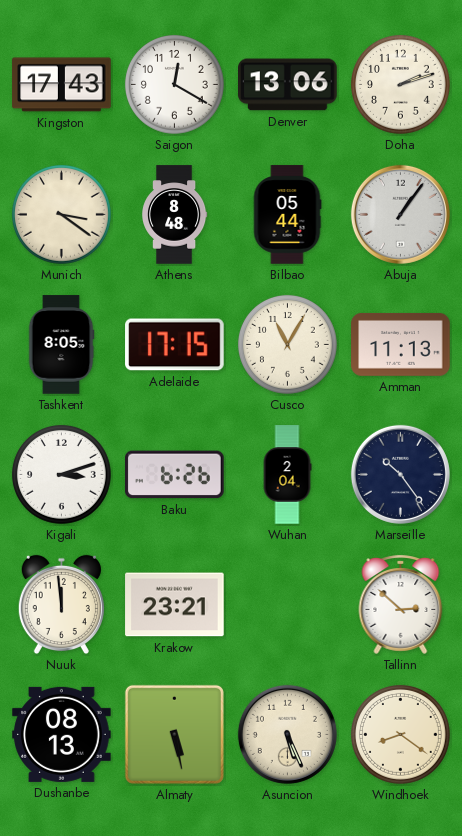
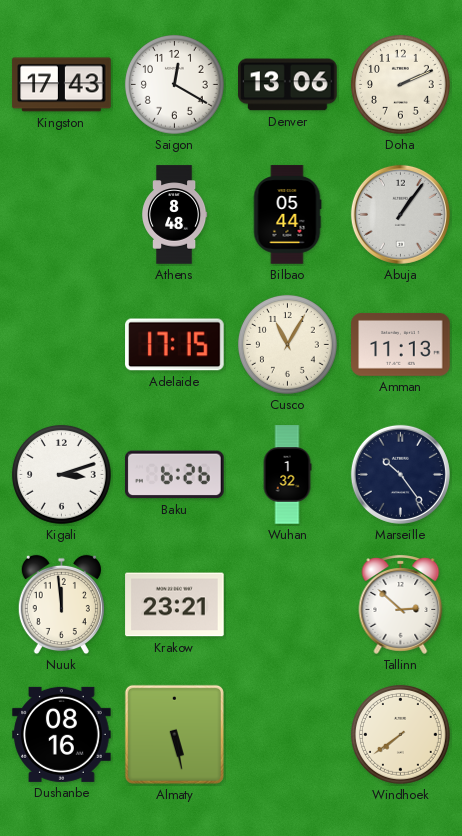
Doha: 2:12 -> 2:11 (400, 85)
Munich: 3:21 -> none (61, 215)
Tashkent: 8:05 -> none (61, 345)
Wuhan: 2:04 -> 1:32 (287, 475)
Dushanbe: 08:13 -> 08:16 (62, 734)
Asuncion: 5:26 -> none (287, 734)
Windhoek: 8:21 -> 7:39 (400, 735)
